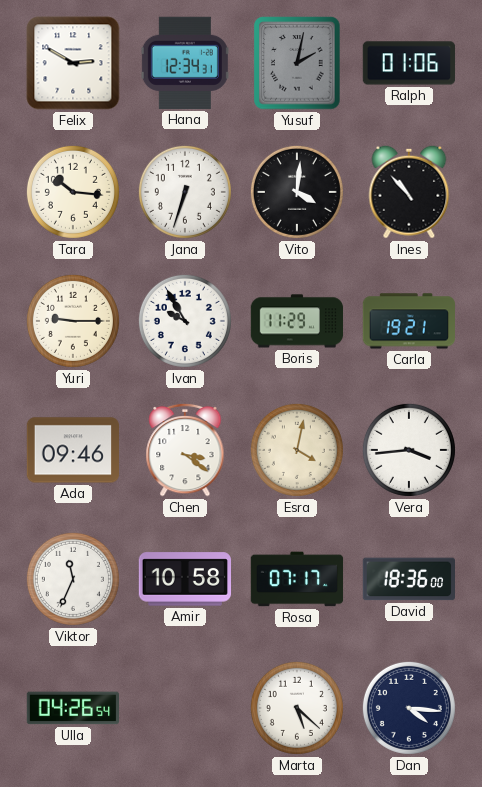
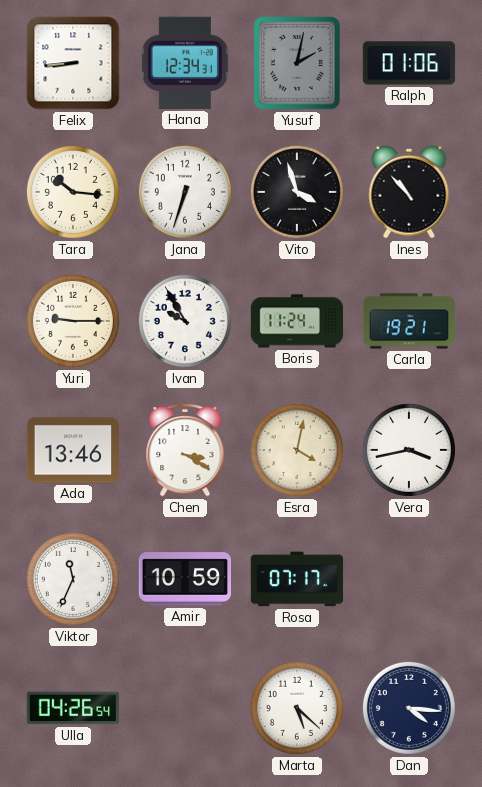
Felix: 2:50 -> 8:44 (73, 63)
Vito: 4:01 -> 3:57 (297, 192)
Boris: 11:29 -> 11:24 (297, 321)
Ada: 09:46 -> 13:46 (72, 450)
Chen: 3:21 -> 3:20 (185, 450)
Vera: 3:44 -> 3:43 (409, 450)
Amir: 10:58 -> 10:59 (184, 579)
David: 18:36 -> none (408, 579)
